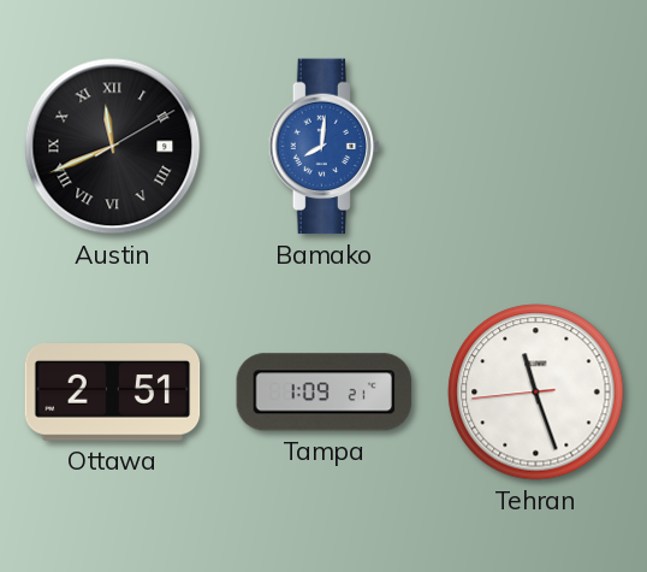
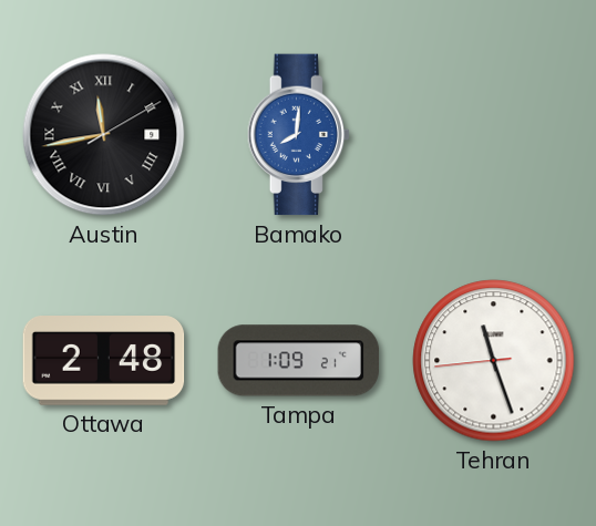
Austin: 11:41 -> 11:43 (104, 135)
Ottawa: 2:51 -> 2:48 (104, 361)
